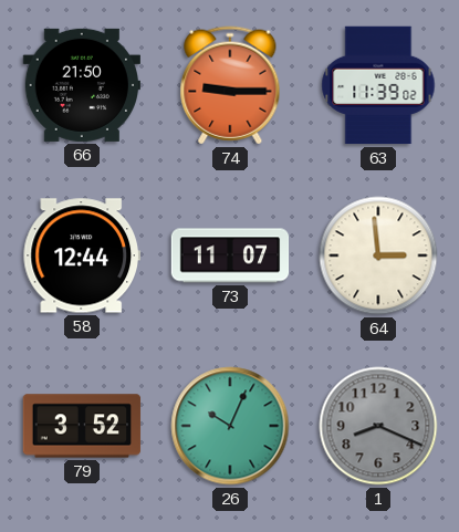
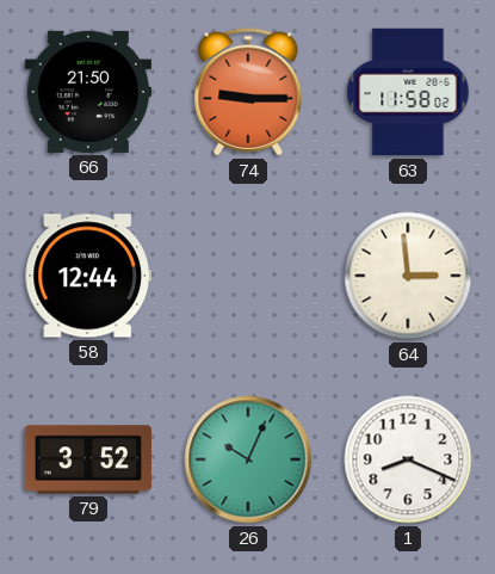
63: 11:39 -> 11:58 (408, 92)
73: 11:07 -> none (230, 255)
1 dial: grey -> white (408, 459)
